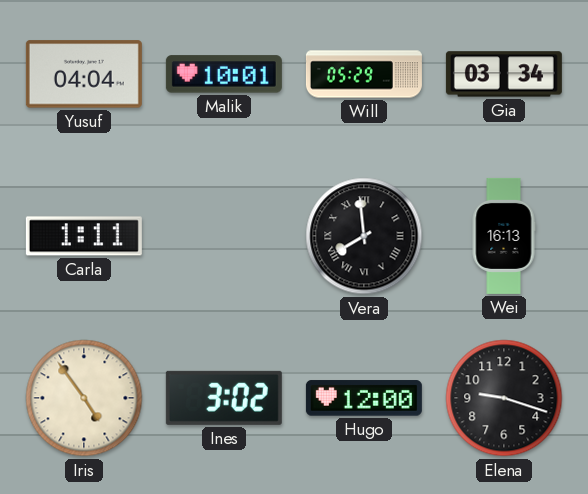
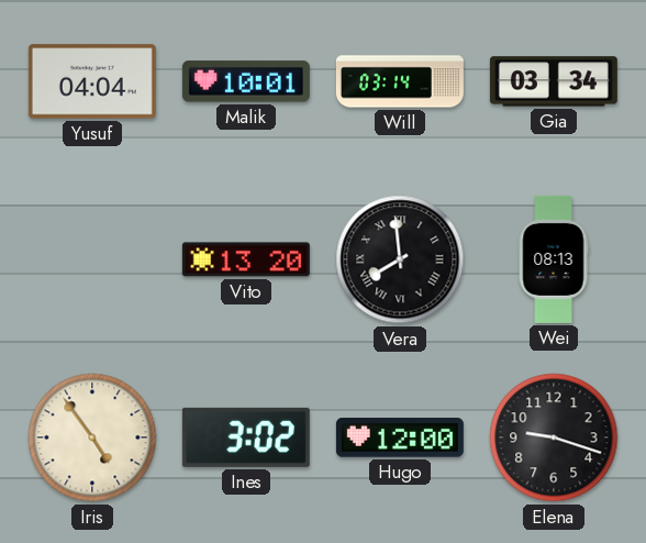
Will: 05:29 -> 03:14 (400, 81)
Carla: 1:11 -> none (84, 236)
Vito: none -> 13:20 (246, 259)
Wei: 16:13 -> 08:13 (554, 259)
